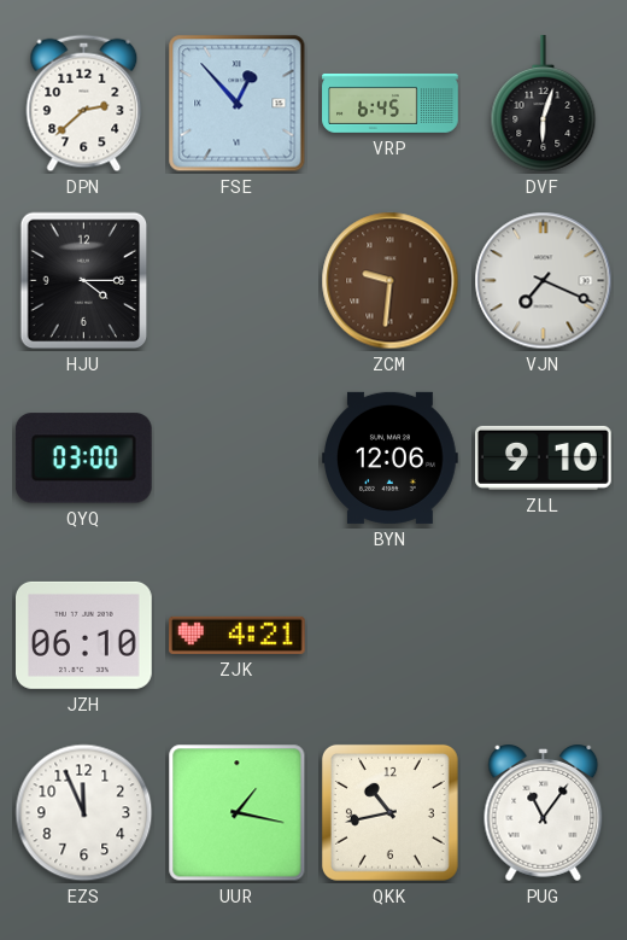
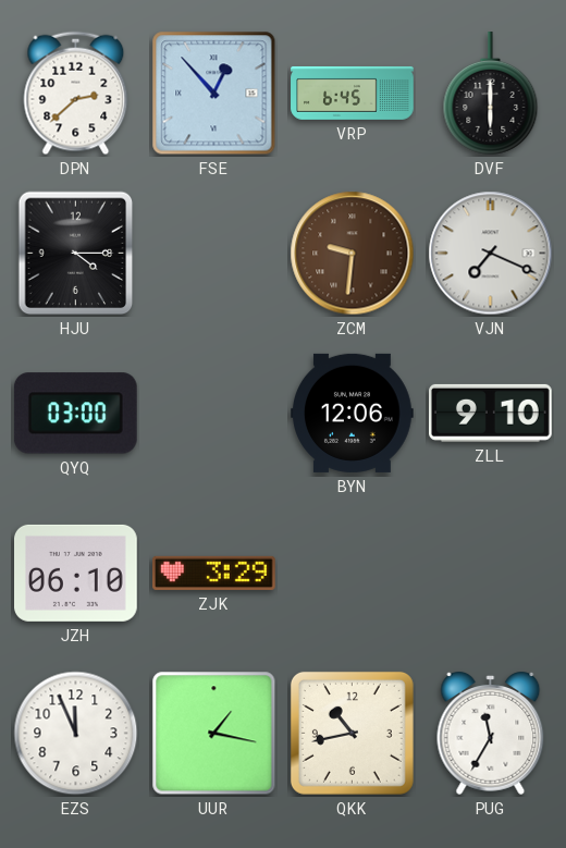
DVF: 6:03 -> 6:00 (491, 94)
ZJK: 4:21 -> 3:29 (214, 573)
PUG: 11:06 -> 11:35 (491, 734)
